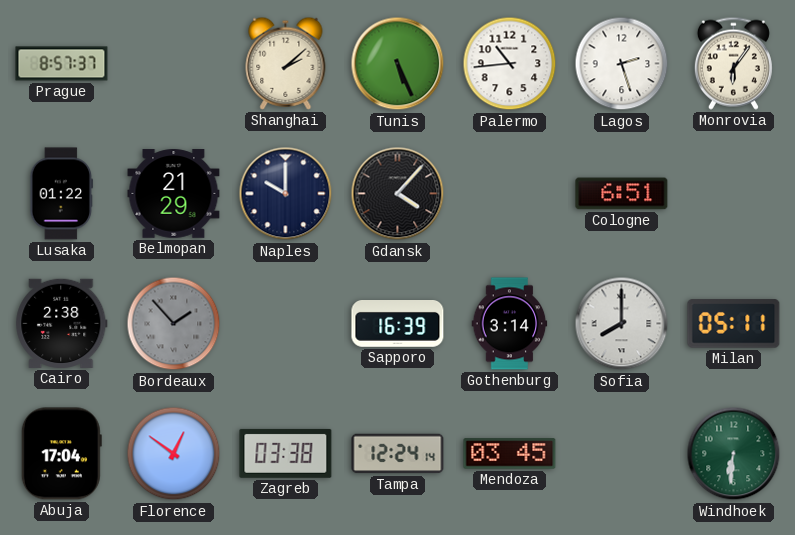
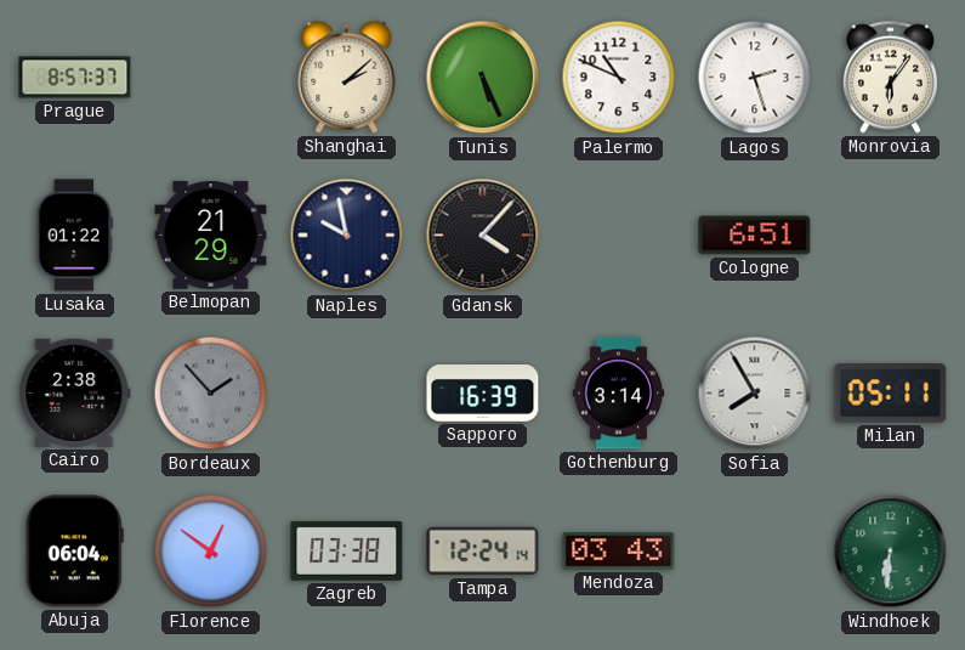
Palermo: 10:44 -> 10:49 (619, 78)
Naples: 10:00 -> 9:58 (347, 236)
Sofia: 8:00 -> 7:55 (755, 394)
Abuja: 17:04 -> 06:04 (74, 552)
Mendoza: 03:45 -> 03:43 (619, 552)
